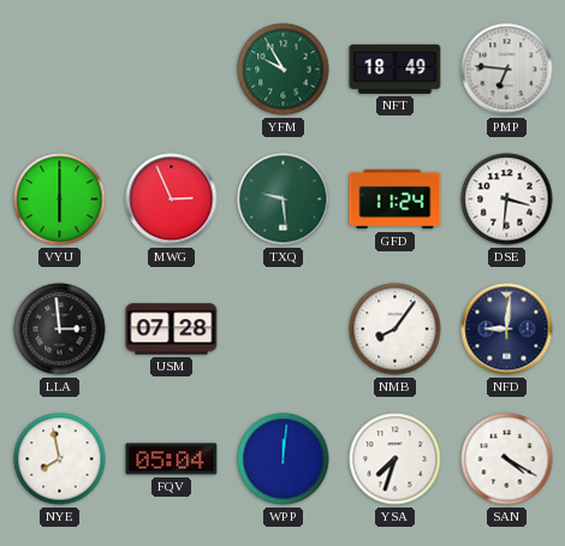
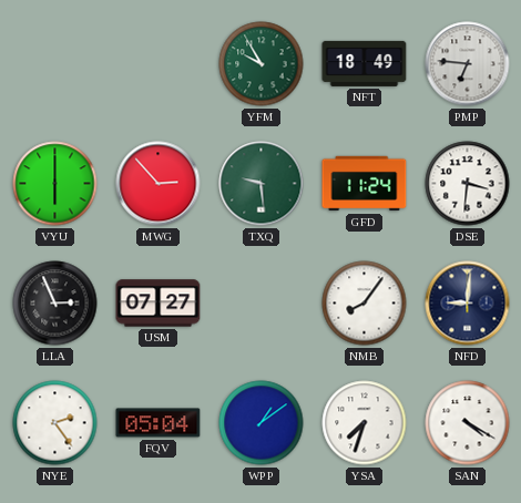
MWG: 2:56 -> 2:53 (159, 184)
LLA: 2:59 -> 2:56 (55, 304)
USM: 07:28 -> 07:27 (159, 304)
NYE: 7:58 -> 2:24 (55, 423)
WPP: 12:01 -> 1:09 (262, 423)
